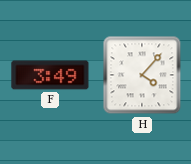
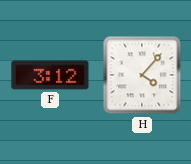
F: 3:49 -> 3:12 (50, 75)
